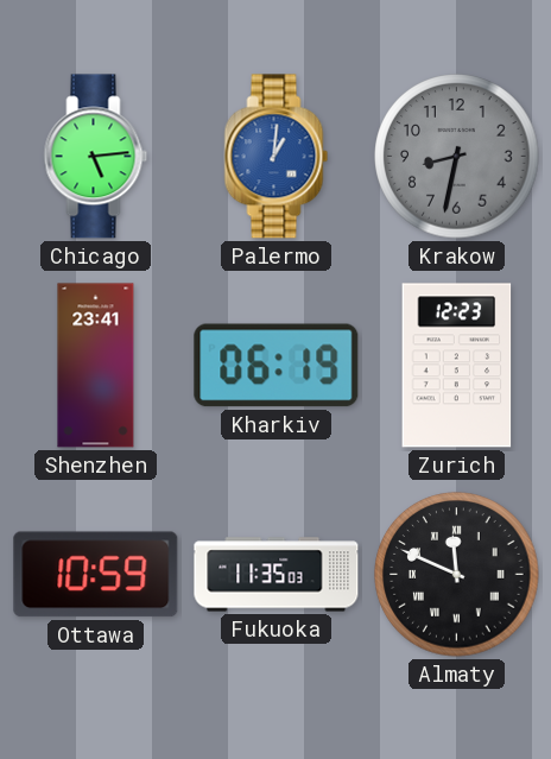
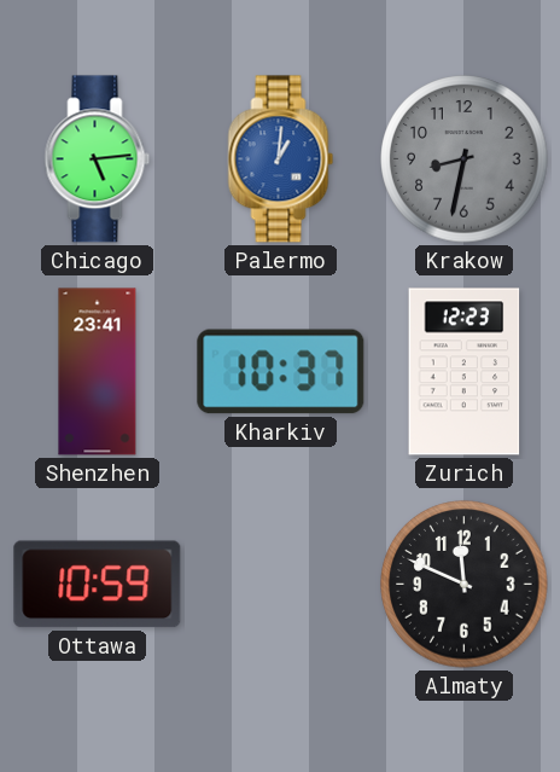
Kharkiv: 06:19 -> 10:37 (281, 372)
Fukuoka: 11:35 -> none (277, 575)
Almaty numerals: Roman -> Arabic (465, 585)
